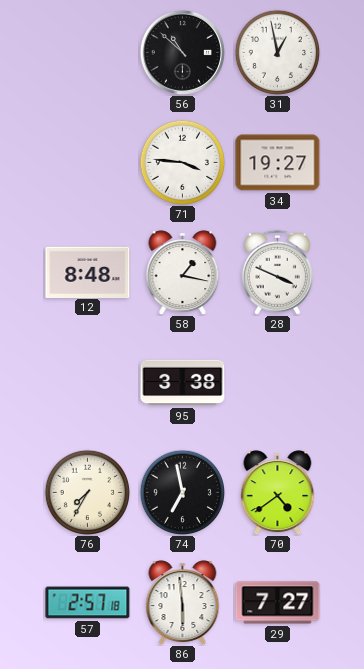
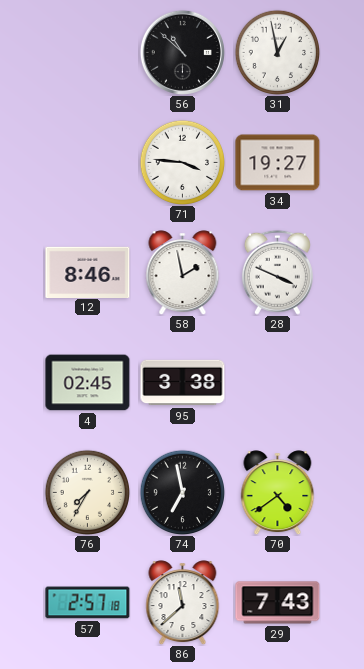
12: 8:48 -> 8:46 (88, 272)
58: 1:17 -> 1:58 (183, 273)
4: none -> 02:45 (88, 383)
86: 5:59 -> 11:38 (183, 603)
29: 7:27 -> 7:43 (278, 603)
